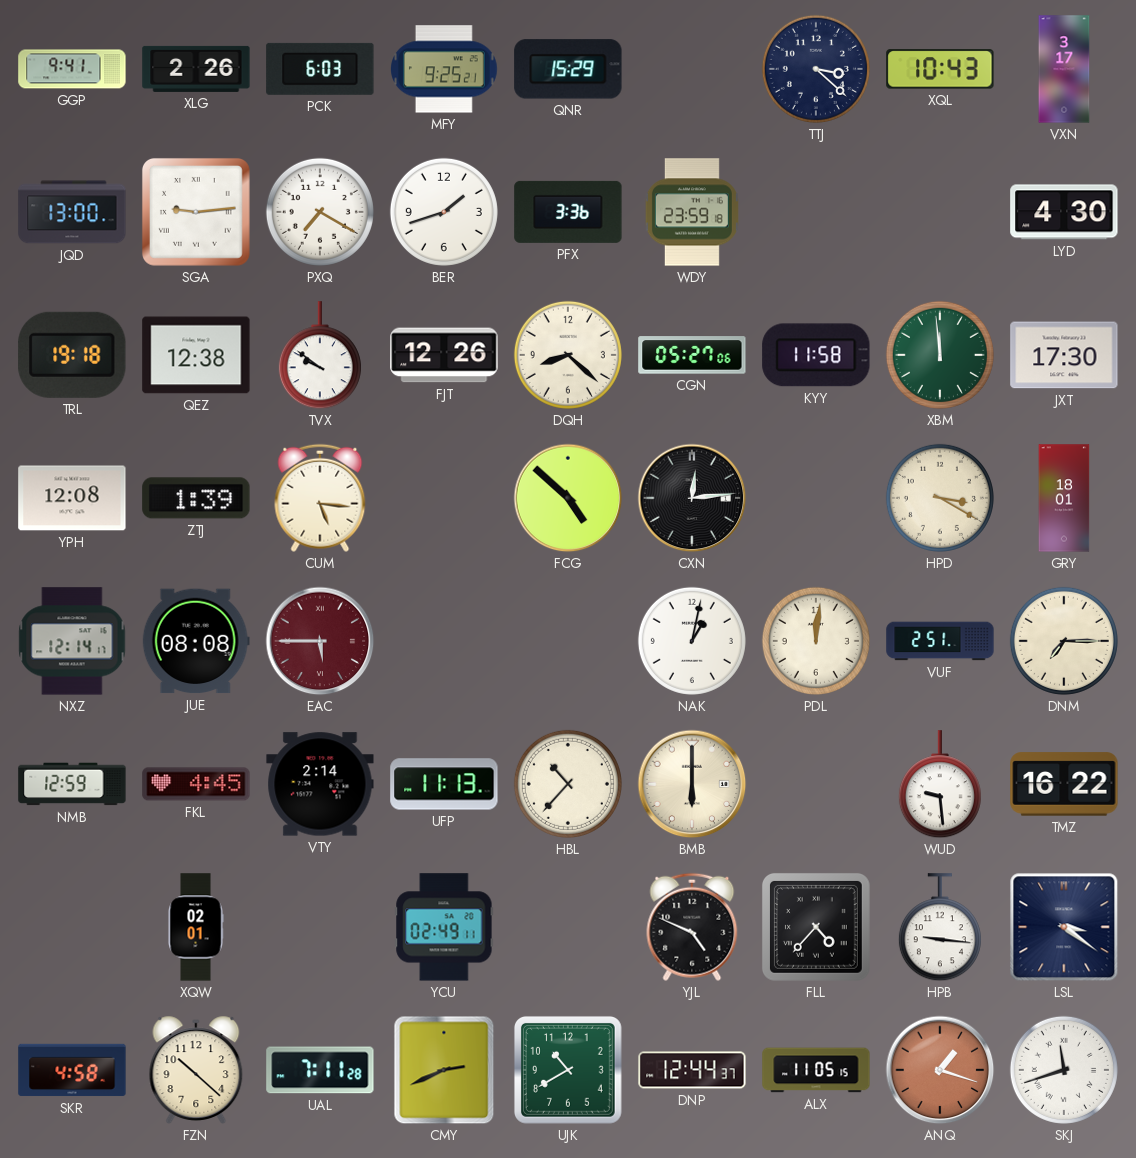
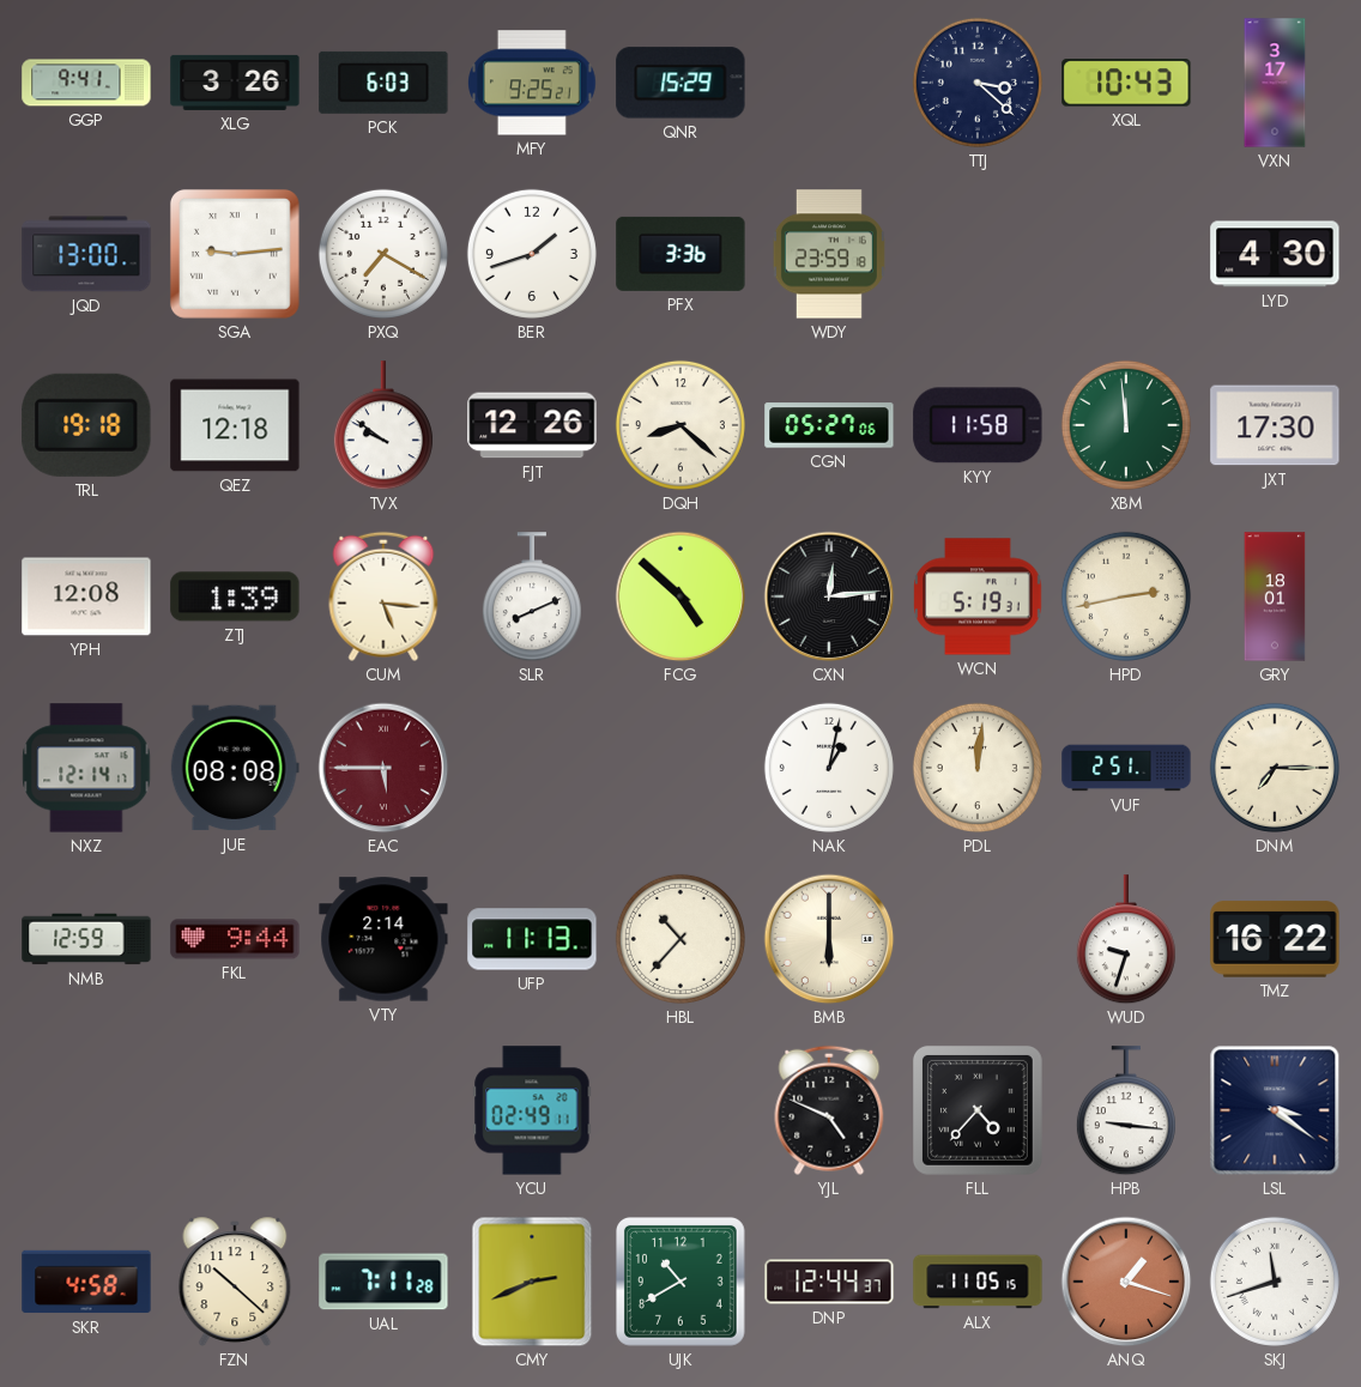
XLG: 2:26 -> 3:26 (235, 83)
QEZ: 12:38 -> 12:18 (235, 425)
SLR: none -> 8:11 (532, 598)
WCN: none -> 5:19 (978, 596)
HPD: 3:20 -> 2:43 (1126, 596)
FKL: 4:45 -> 9:44 (235, 939)
WUD: 9:29 -> 9:33 (1126, 940)
XQW: 02:01 -> none (196, 927)
